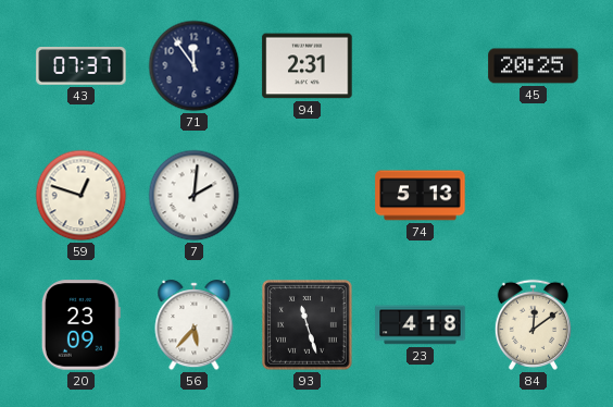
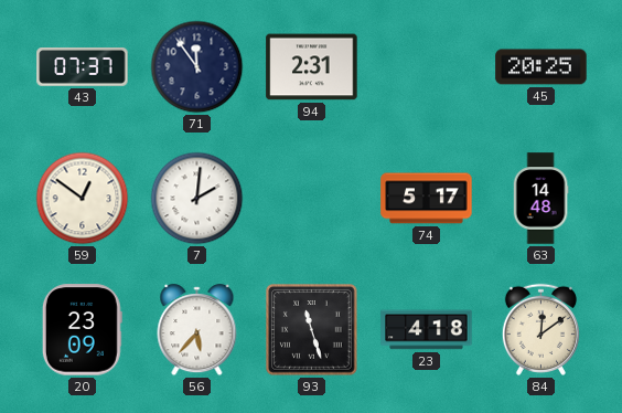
59: 12:48 -> 12:51 (83, 199)
74: 5:13 -> 5:17 (427, 199)
63: none -> 14:48 (540, 199)
